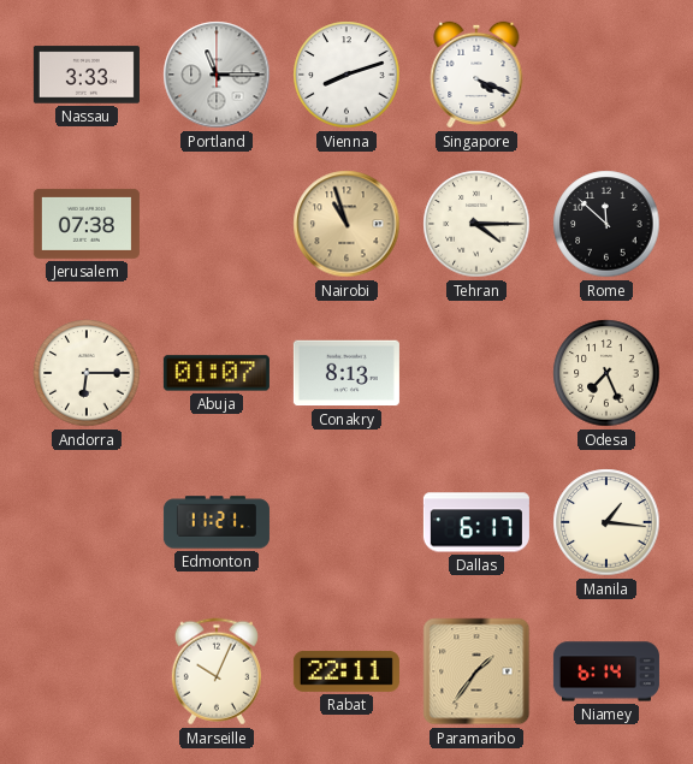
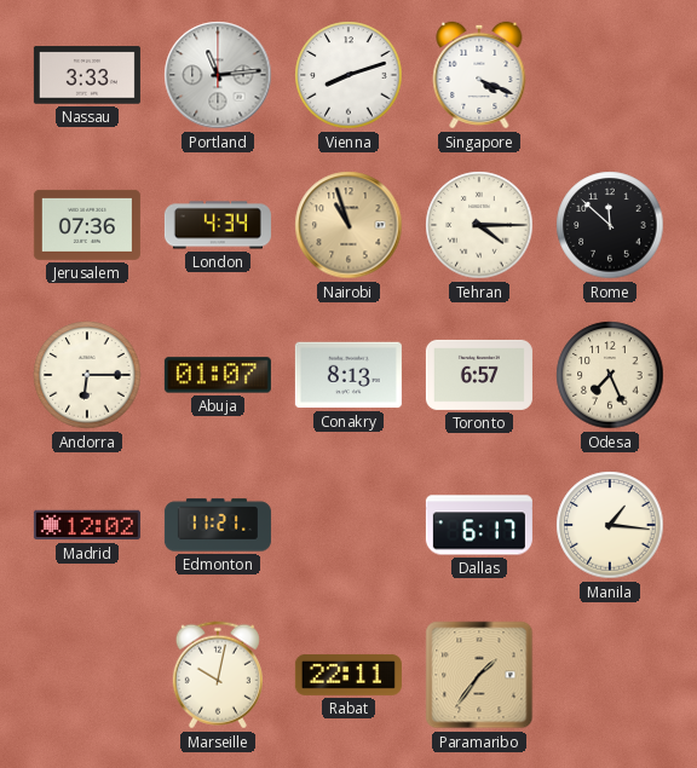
Portland: 11:15 -> 11:14 (218, 75)
Jerusalem: 07:38 -> 07:36 (87, 225)
London: none -> 4:34 (218, 225)
Toronto: none -> 6:57 (479, 375)
Madrid: none -> 12:02 (87, 525)
Marseille: 10:04 -> 10:02 (218, 675)
Niamey: 6:14 -> none (606, 671)
